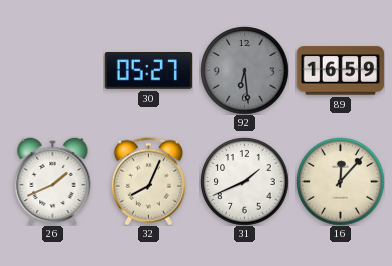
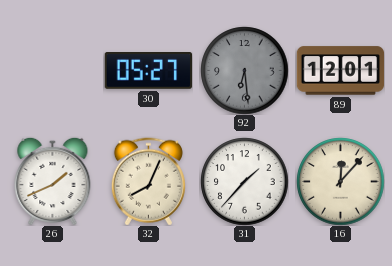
89: 16:59 -> 12:01 (340, 71)
31: 1:41 -> 1:37 (244, 181)
